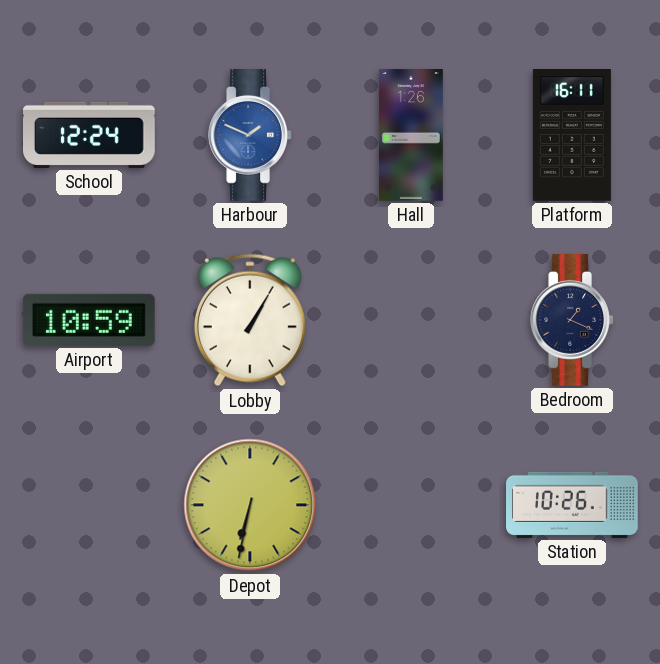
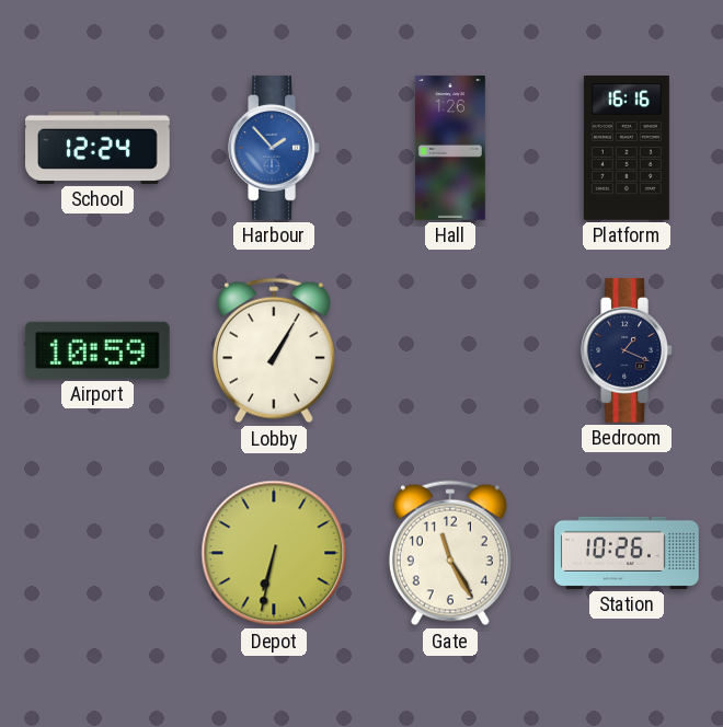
Harbour: 1:49 -> 1:53 (274, 149)
Platform: 16:11 -> 16:16 (627, 149)
Gate: none -> 11:25 (450, 553)
